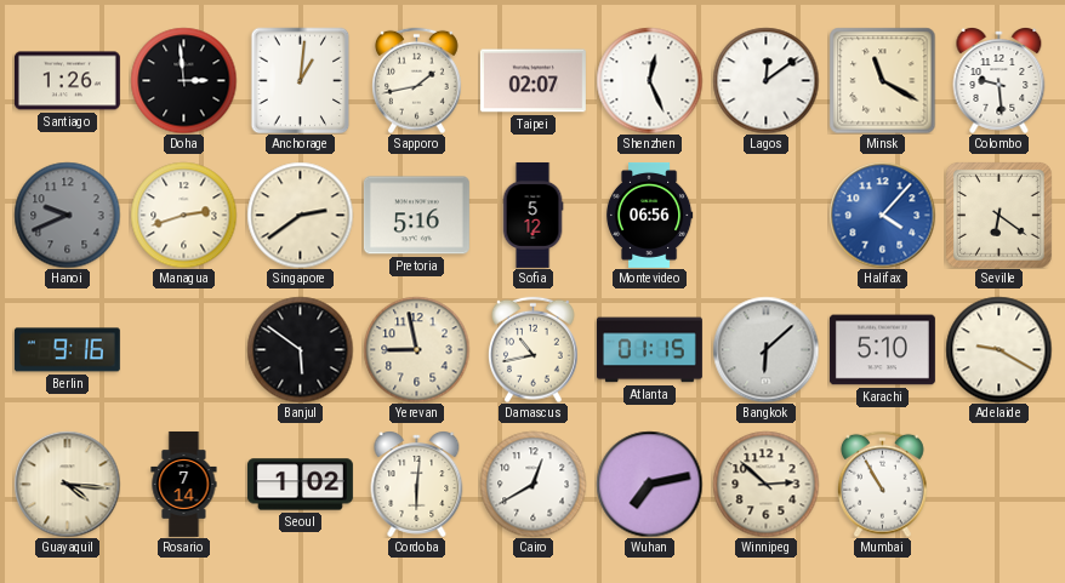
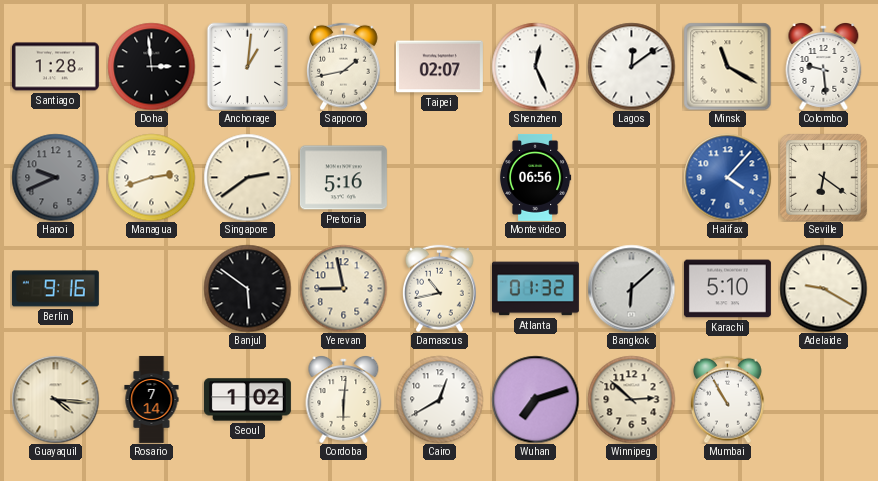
Santiago: 1:26 -> 1:28 (55, 67)
Sofia: 5:12 -> none (532, 215)
Atlanta: 01:15 -> 01:32 (535, 289)
Wuhan: 7:13 -> 7:12 (535, 399)
